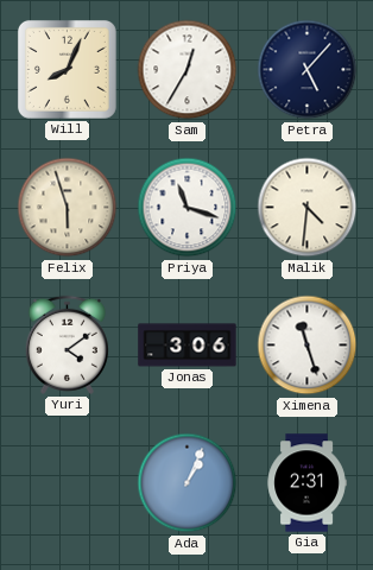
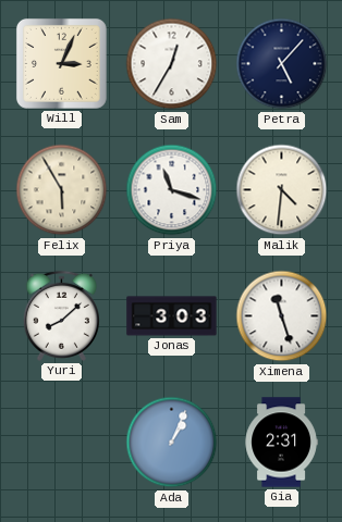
Will: 8:04 -> 3:04 (61, 63)
Felix: 5:57 -> 5:55 (62, 190)
Yuri: 4:09 -> 8:08 (61, 315)
Jonas: 3:06 -> 3:03 (172, 316)
